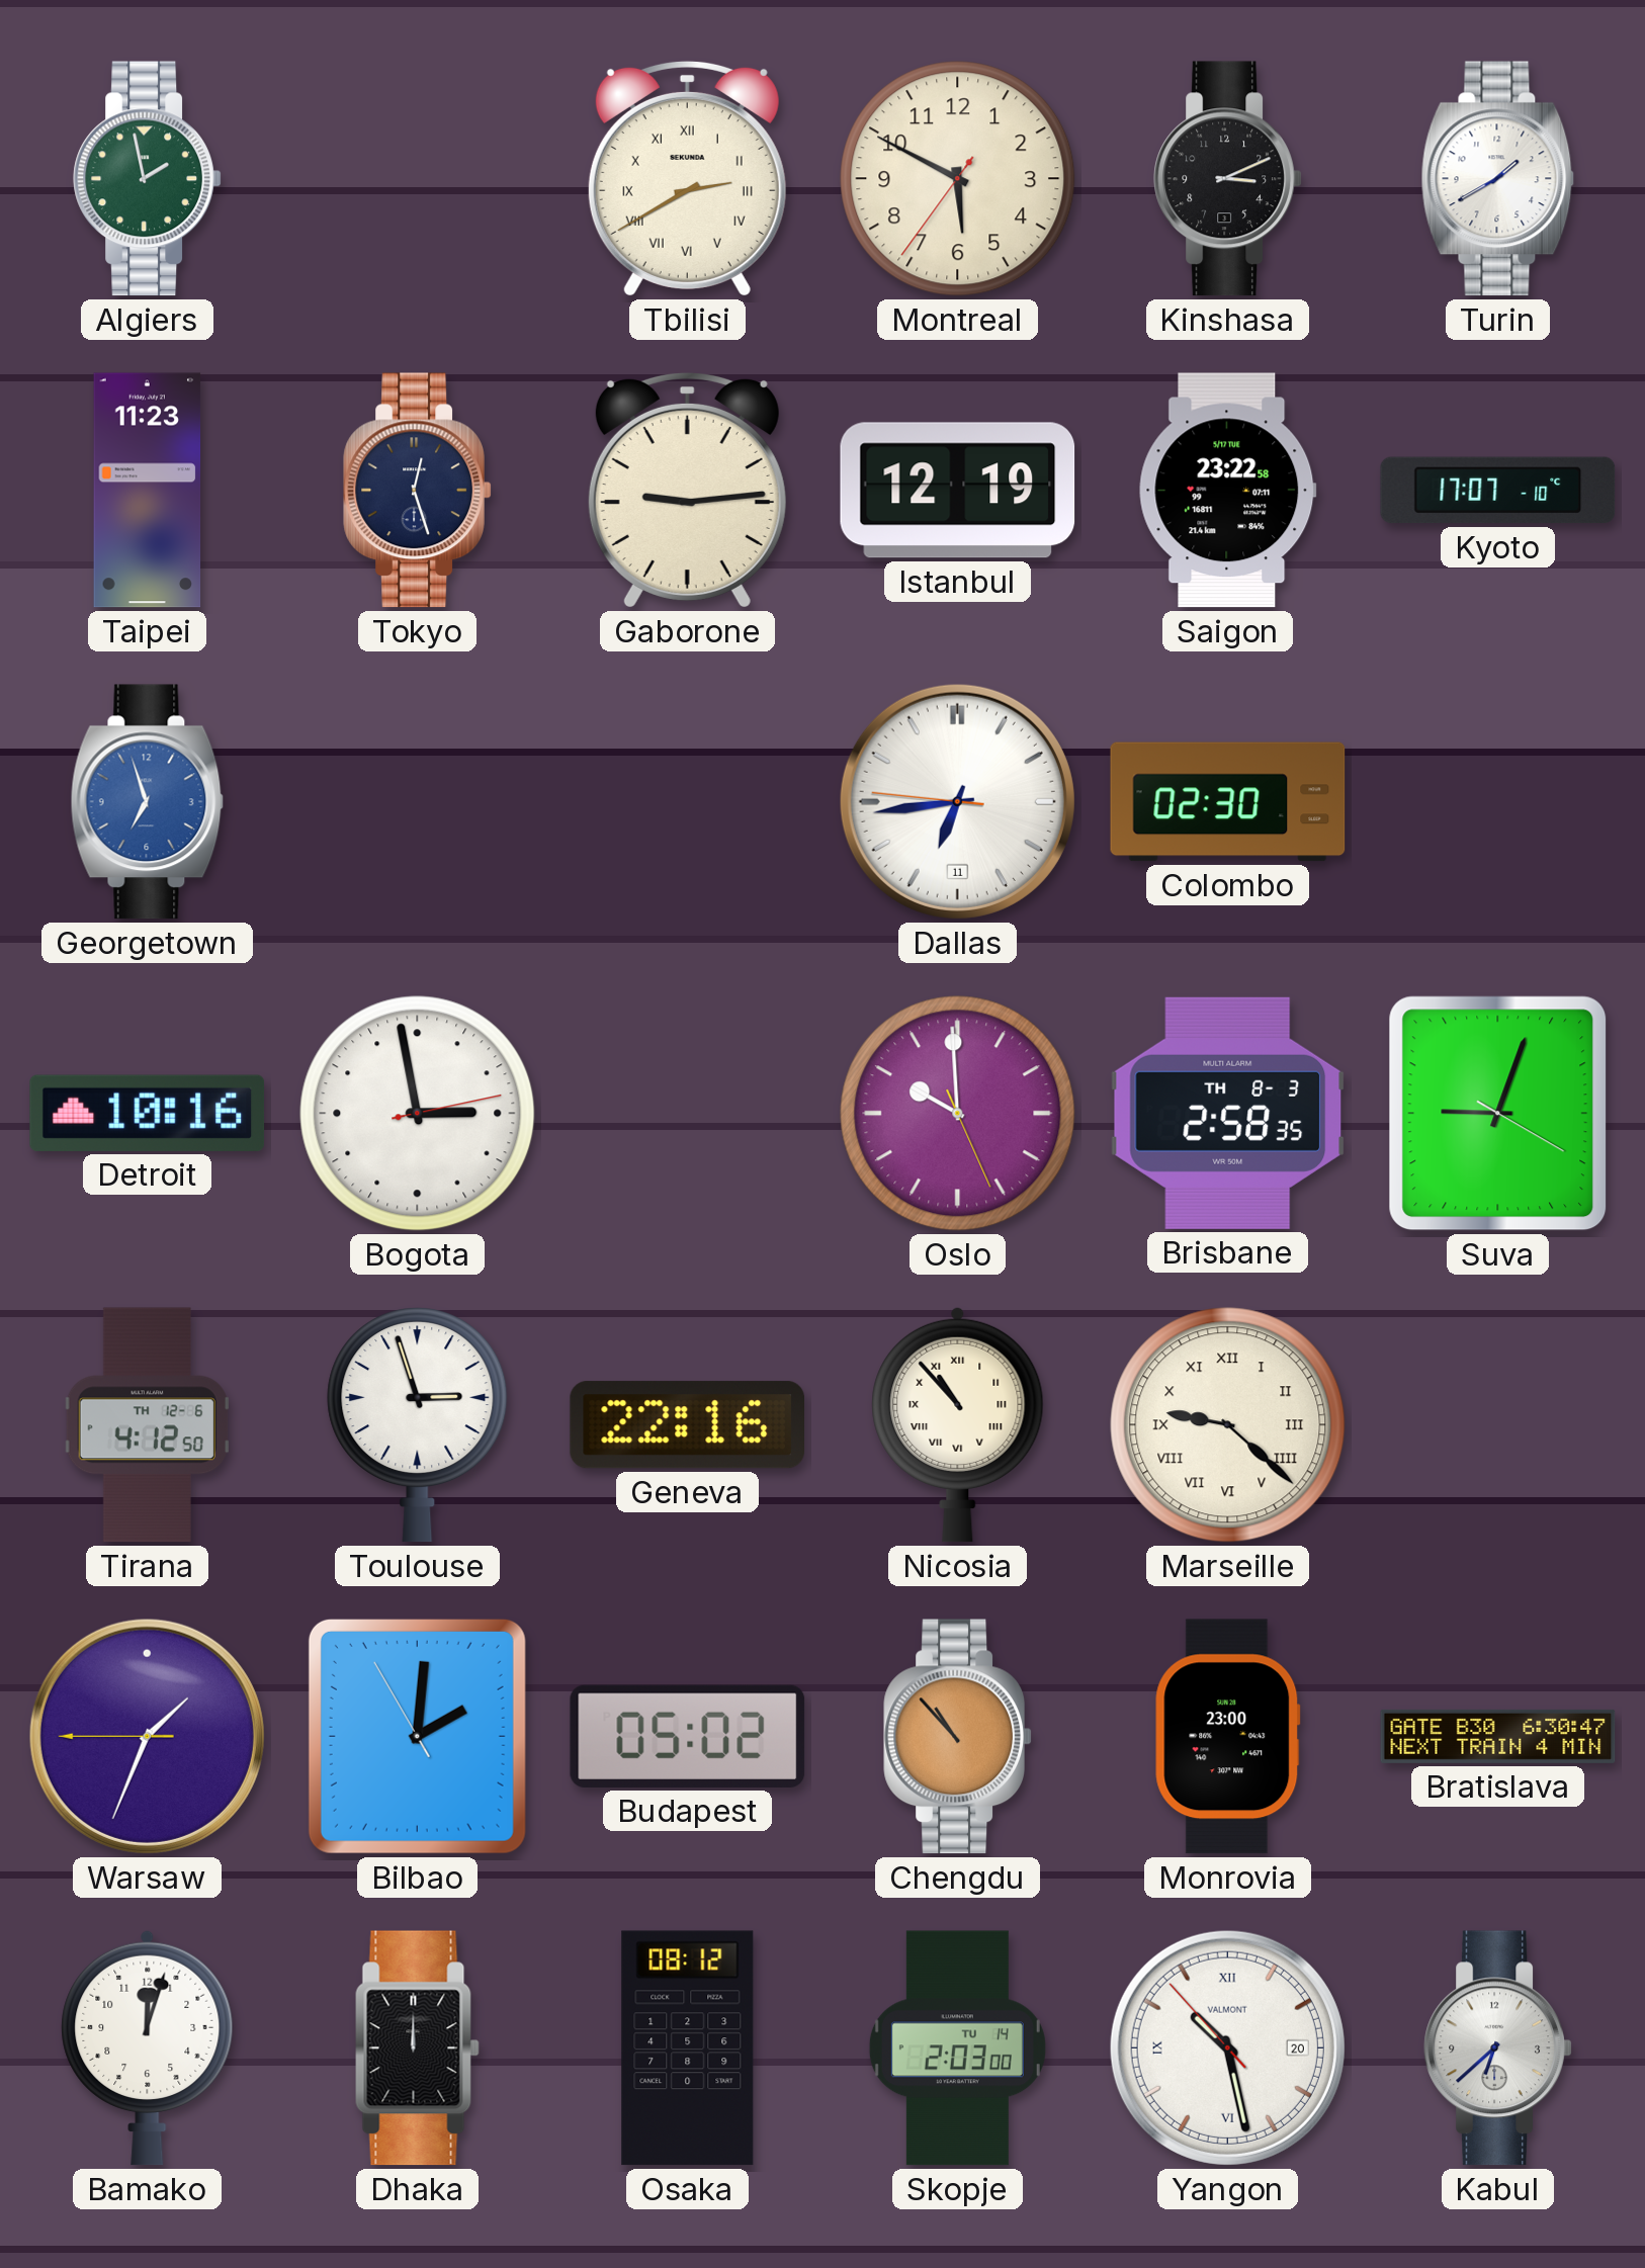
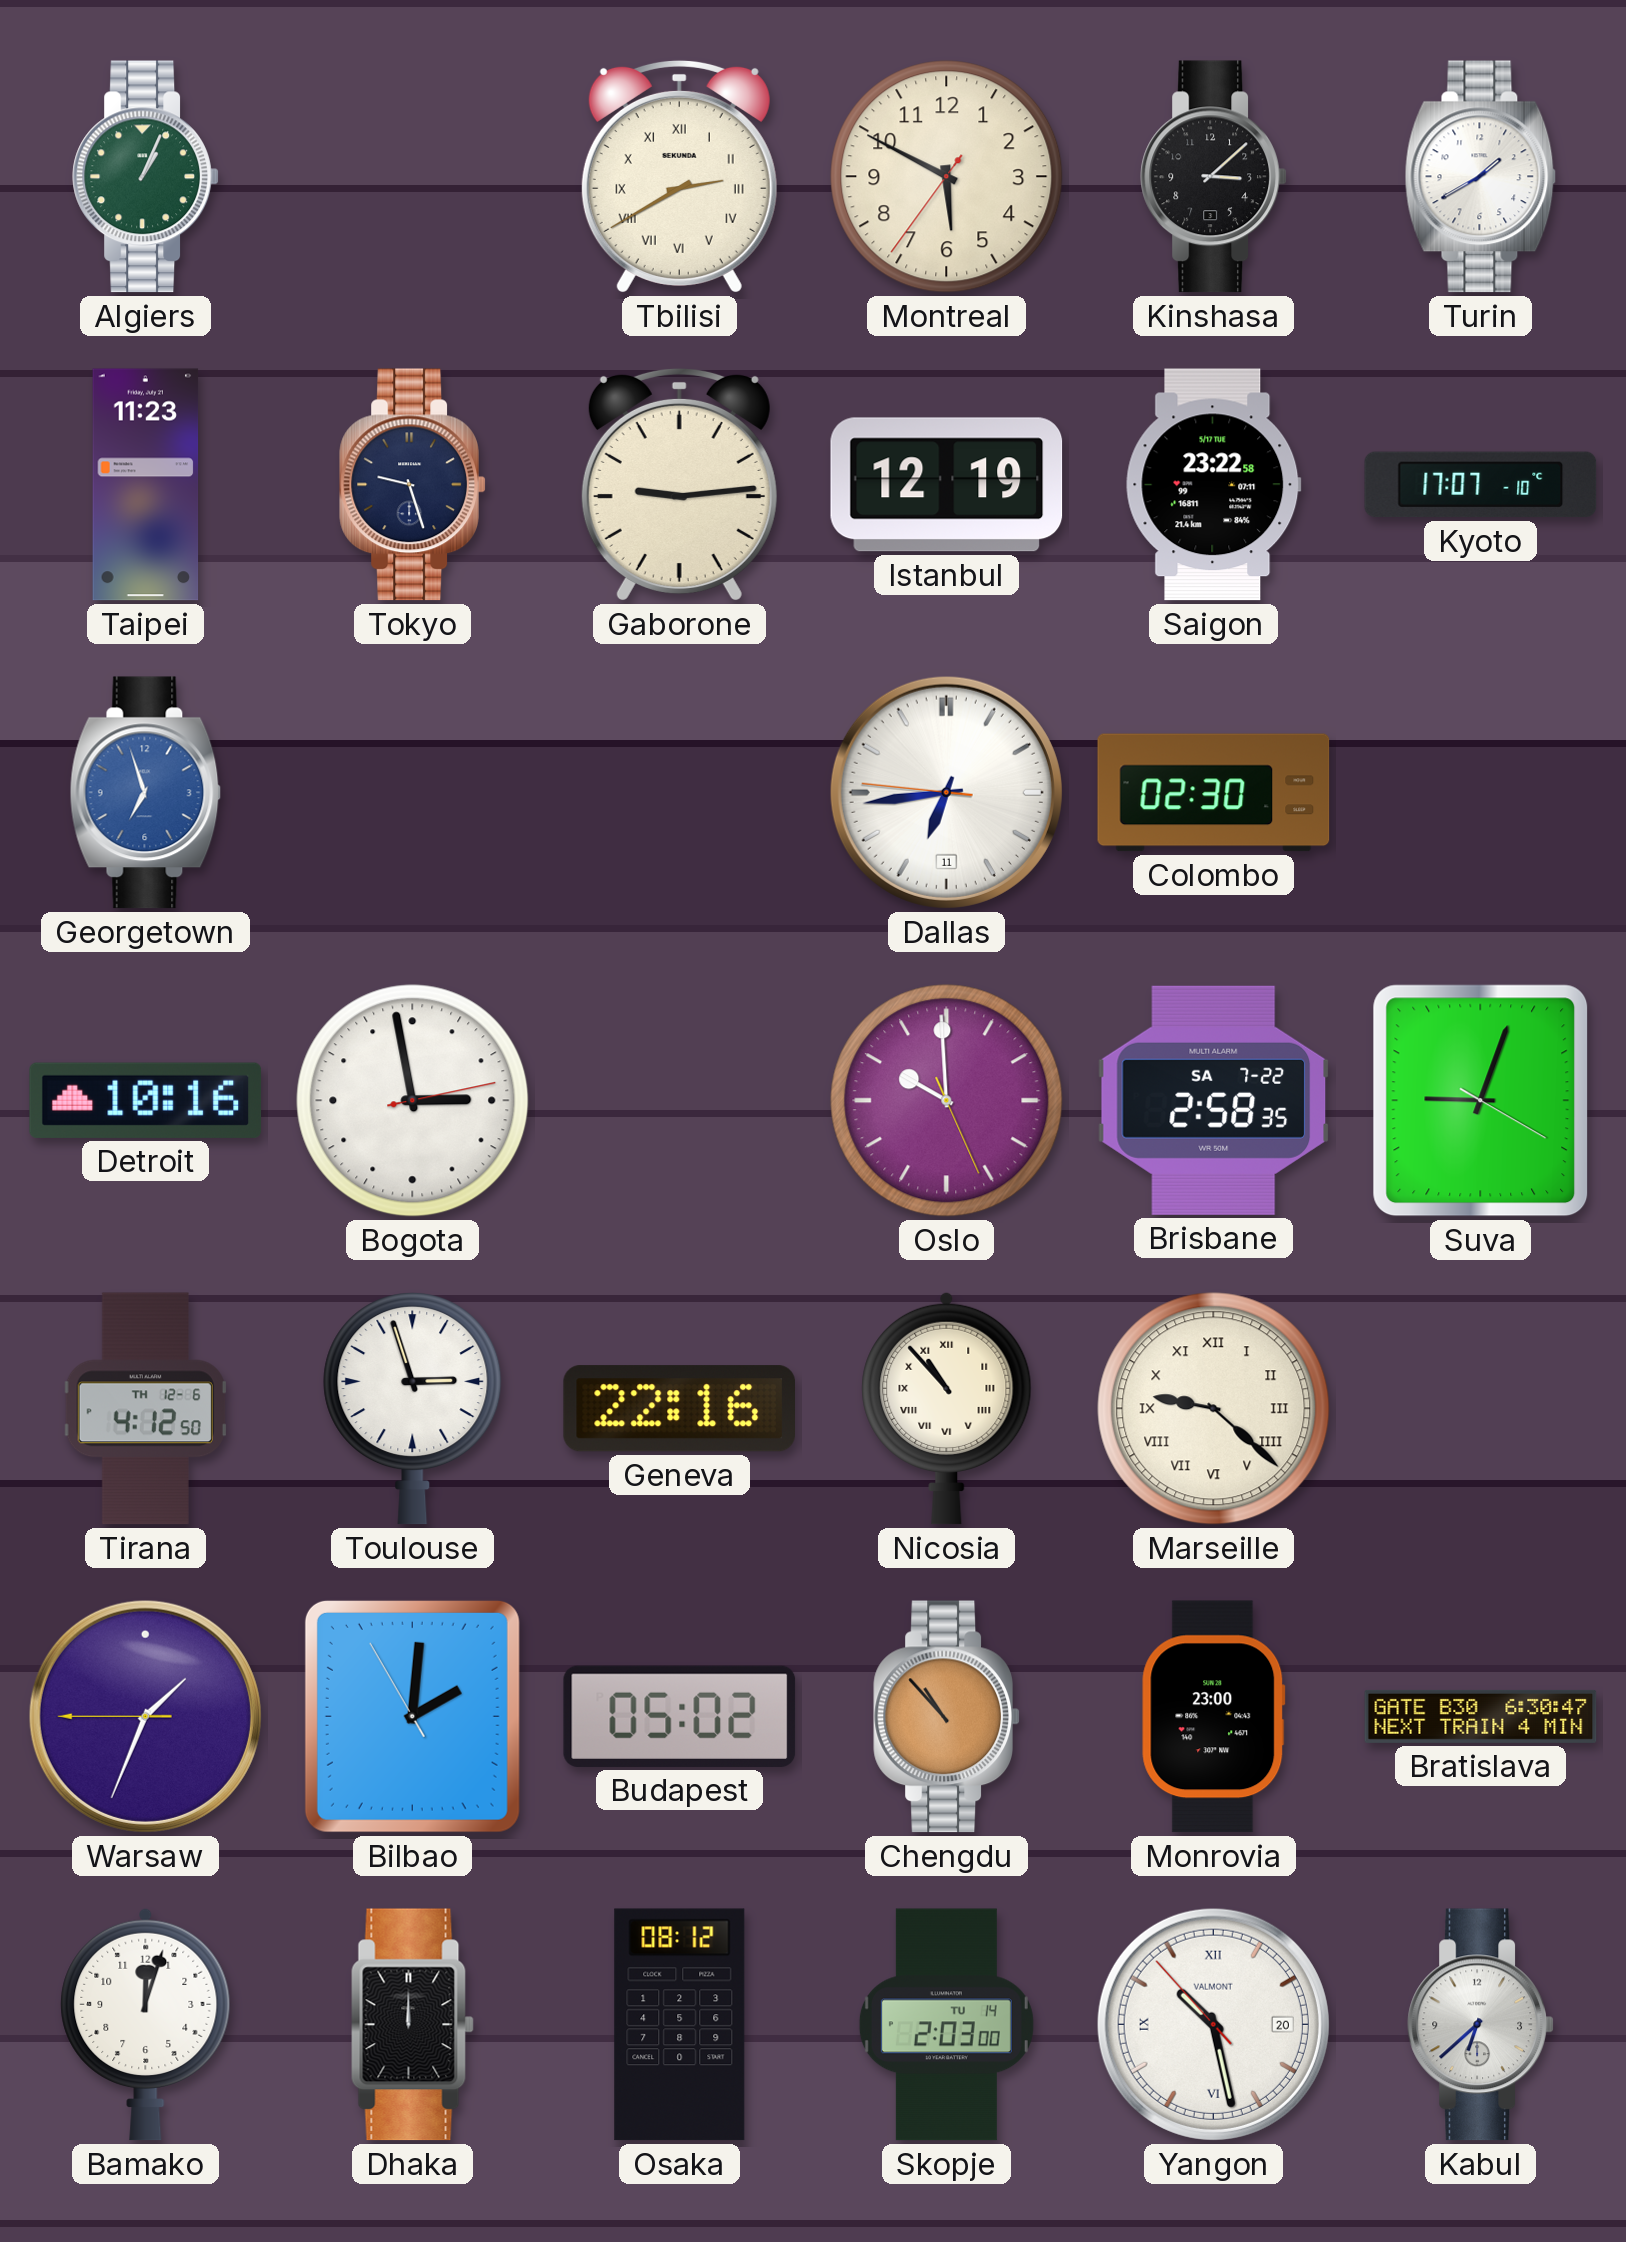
Algiers: 1:58 -> 1:04 (145, 177)
Kinshasa: 3:11 -> 3:08 (1213, 177)
Tokyo: 12:27 -> 9:27 (412, 485)
Brisbane date: TH 8-3 -> SA 7-22 (1214, 1100)
